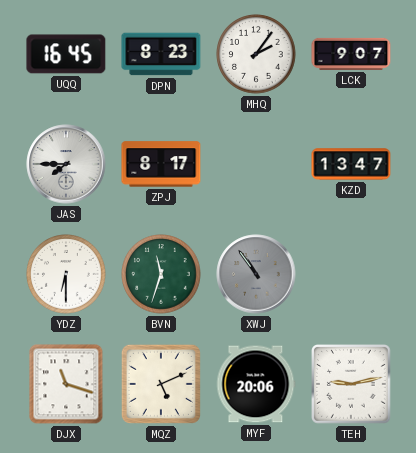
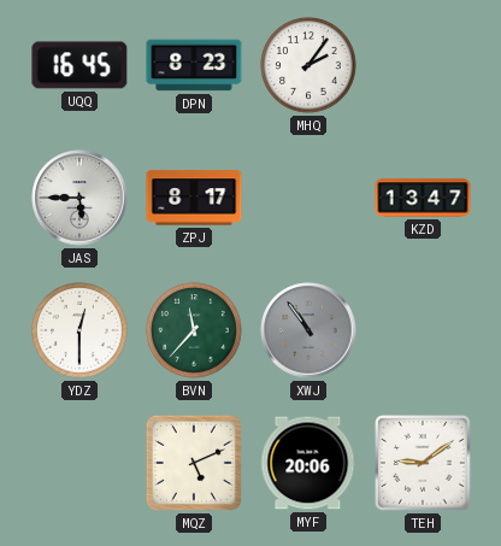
LCK: 9:07 -> none (351, 54)
JAS: 7:45 -> 5:45 (79, 198)
YDZ: 6:30 -> 12:30 (79, 330)
BVN: 11:33 -> 11:37 (194, 330)
DJX: 11:18 -> none (66, 384)
TEH: 9:13 -> 9:09 (424, 464)
